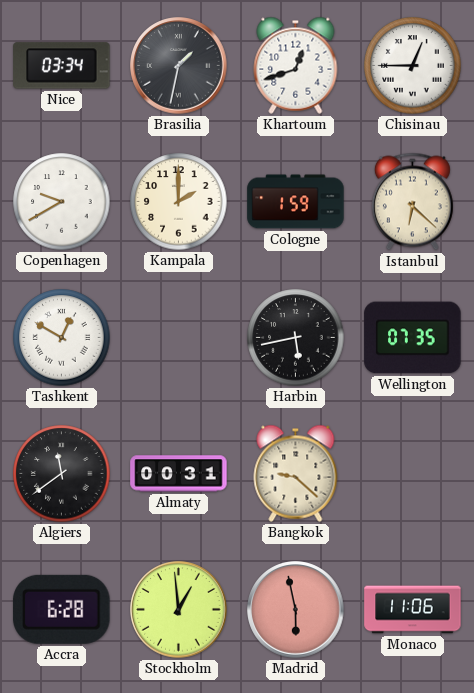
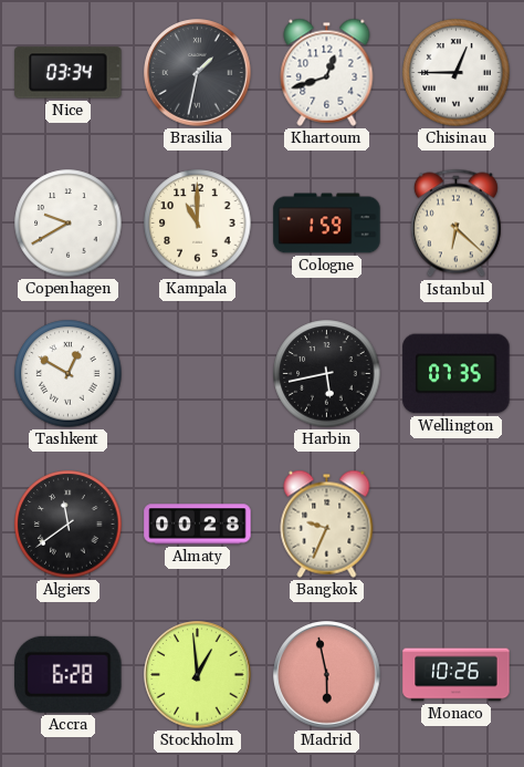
Kampala: 2:00 -> 11:00 (198, 224)
Almaty: 00:31 -> 00:28 (198, 525)
Bangkok: 9:22 -> 9:34 (327, 524)
Monaco: 11:06 -> 10:26 (457, 675)
